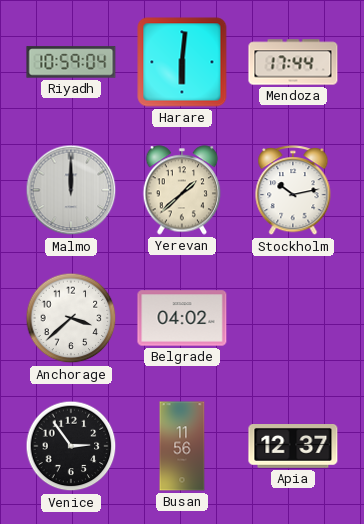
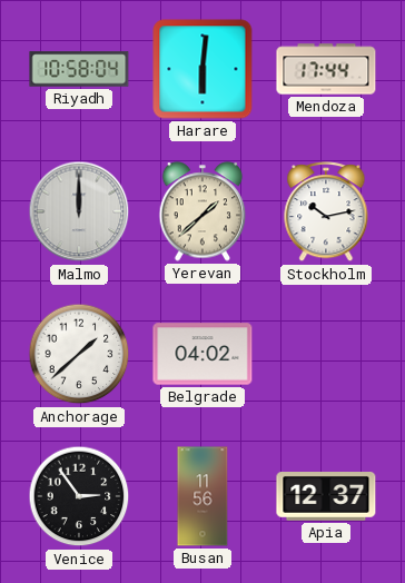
Riyadh: 10:59 -> 10:58 (79, 69)
Anchorage: 3:38 -> 1:38 (79, 354)
